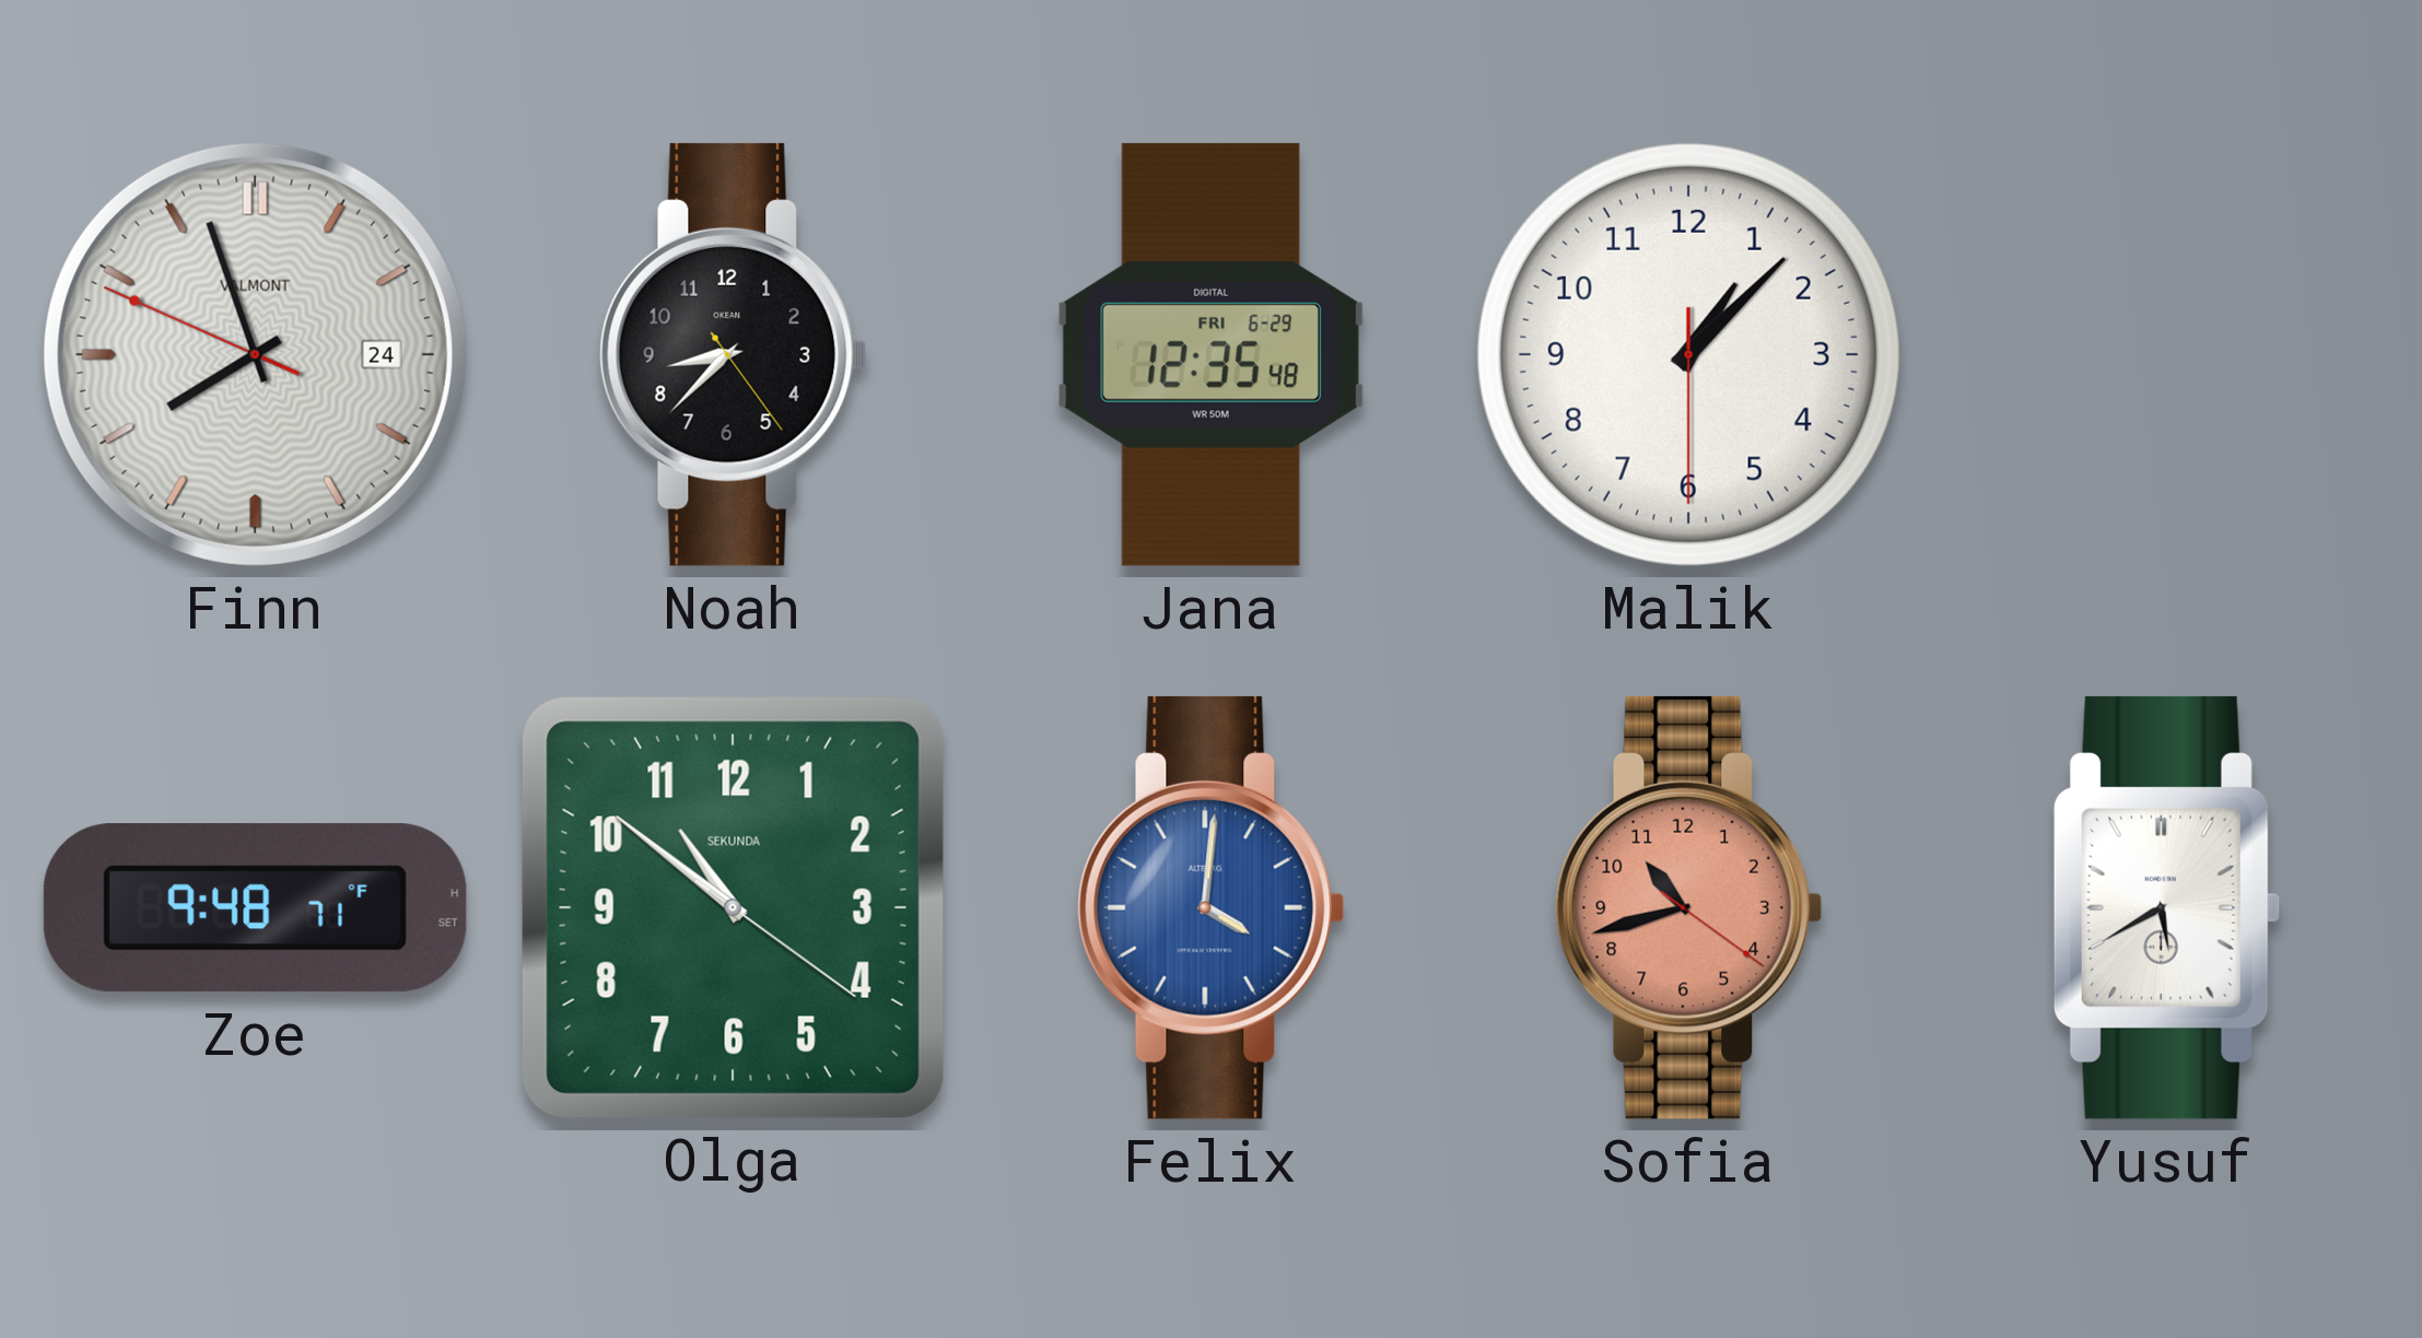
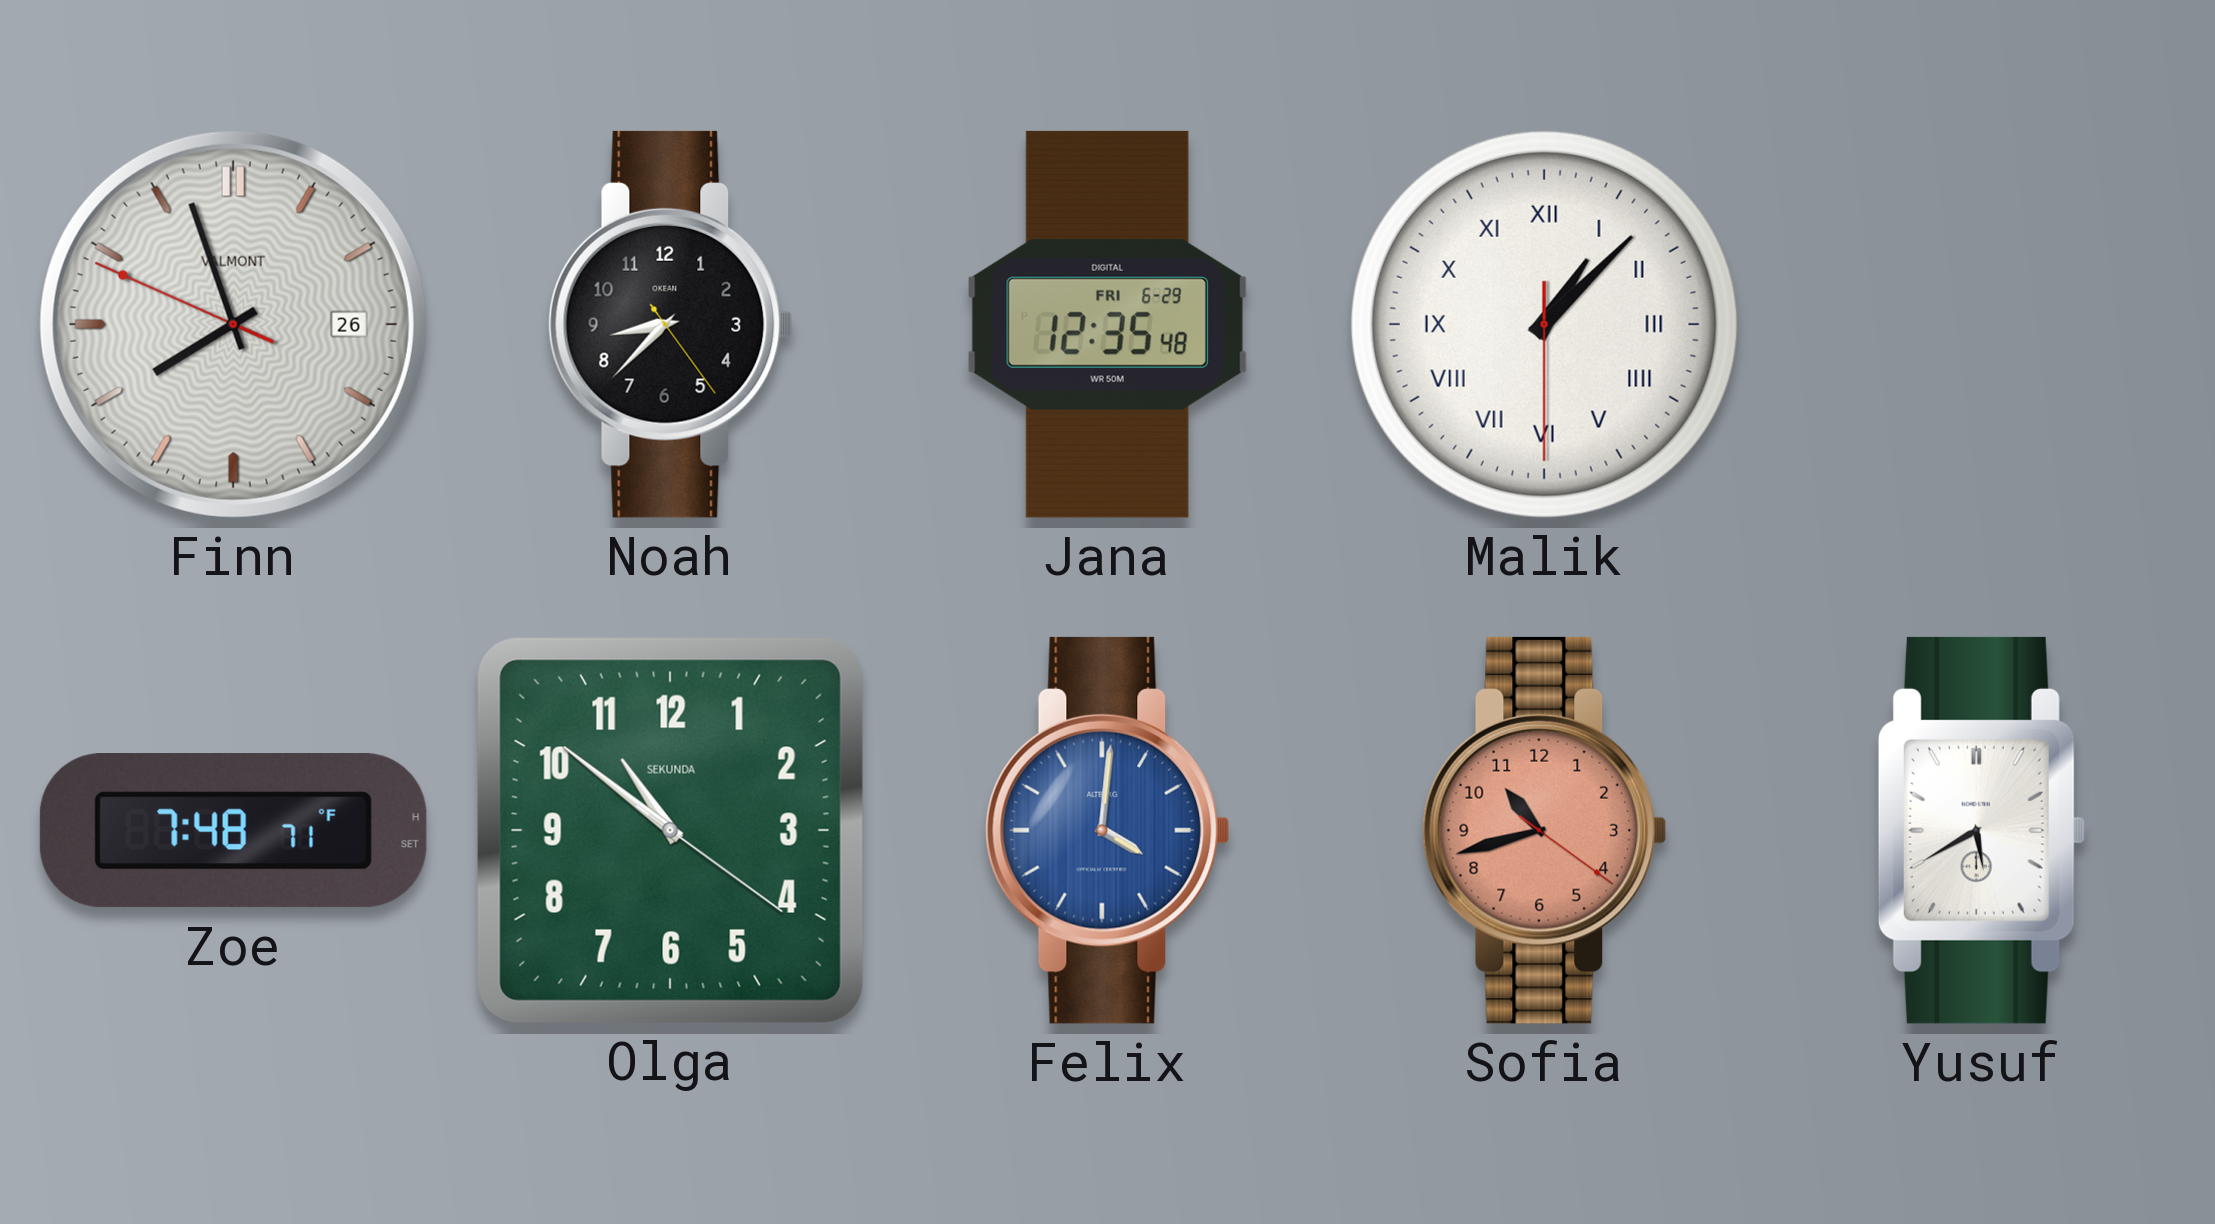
Finn date: 24 -> 26 (233, 324)
Malik numerals: Arabic -> Roman (1544, 324)
Zoe: 9:48 -> 7:48 (233, 831)
